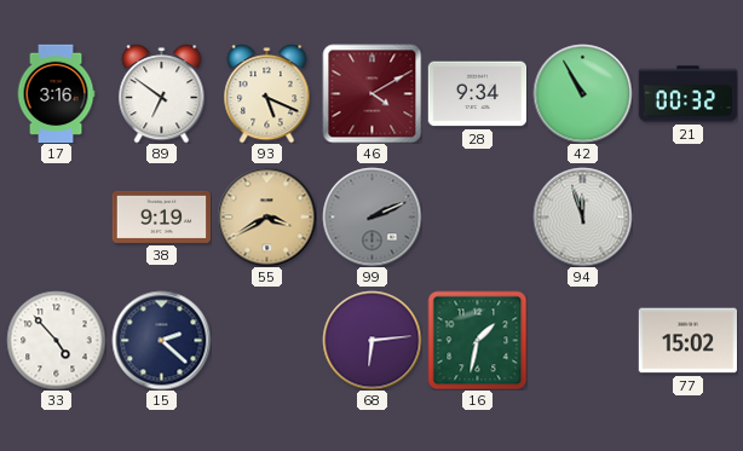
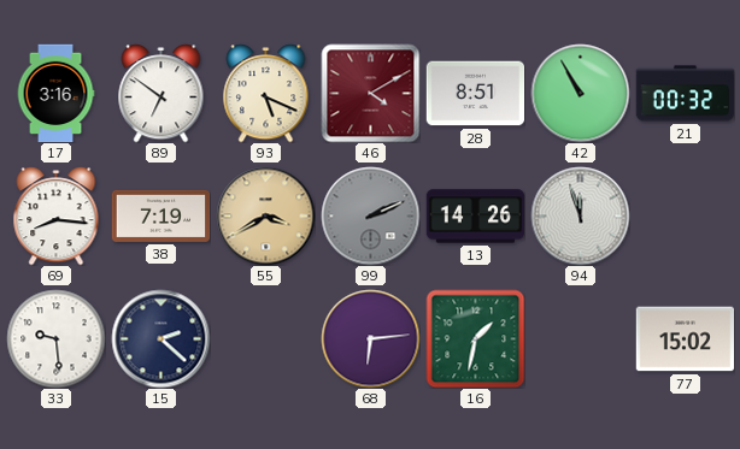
28: 9:34 -> 8:51 (475, 94)
69: none -> 8:16 (57, 215)
38: 9:19 -> 7:19 (160, 215)
13: none -> 14:26 (475, 217)
33: 4:53 -> 9:29 (55, 338)
